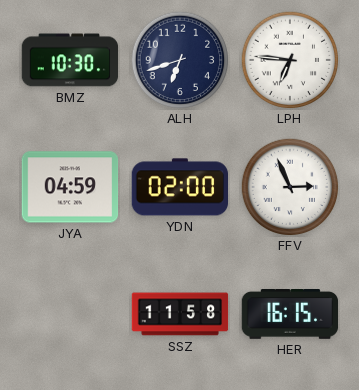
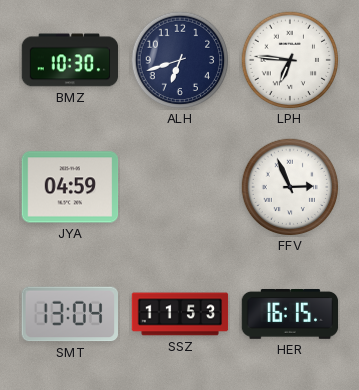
YDN: 02:00 -> none (180, 187)
SMT: none -> 13:04 (69, 314)
SSZ: 11:58 -> 11:53 (180, 314)
